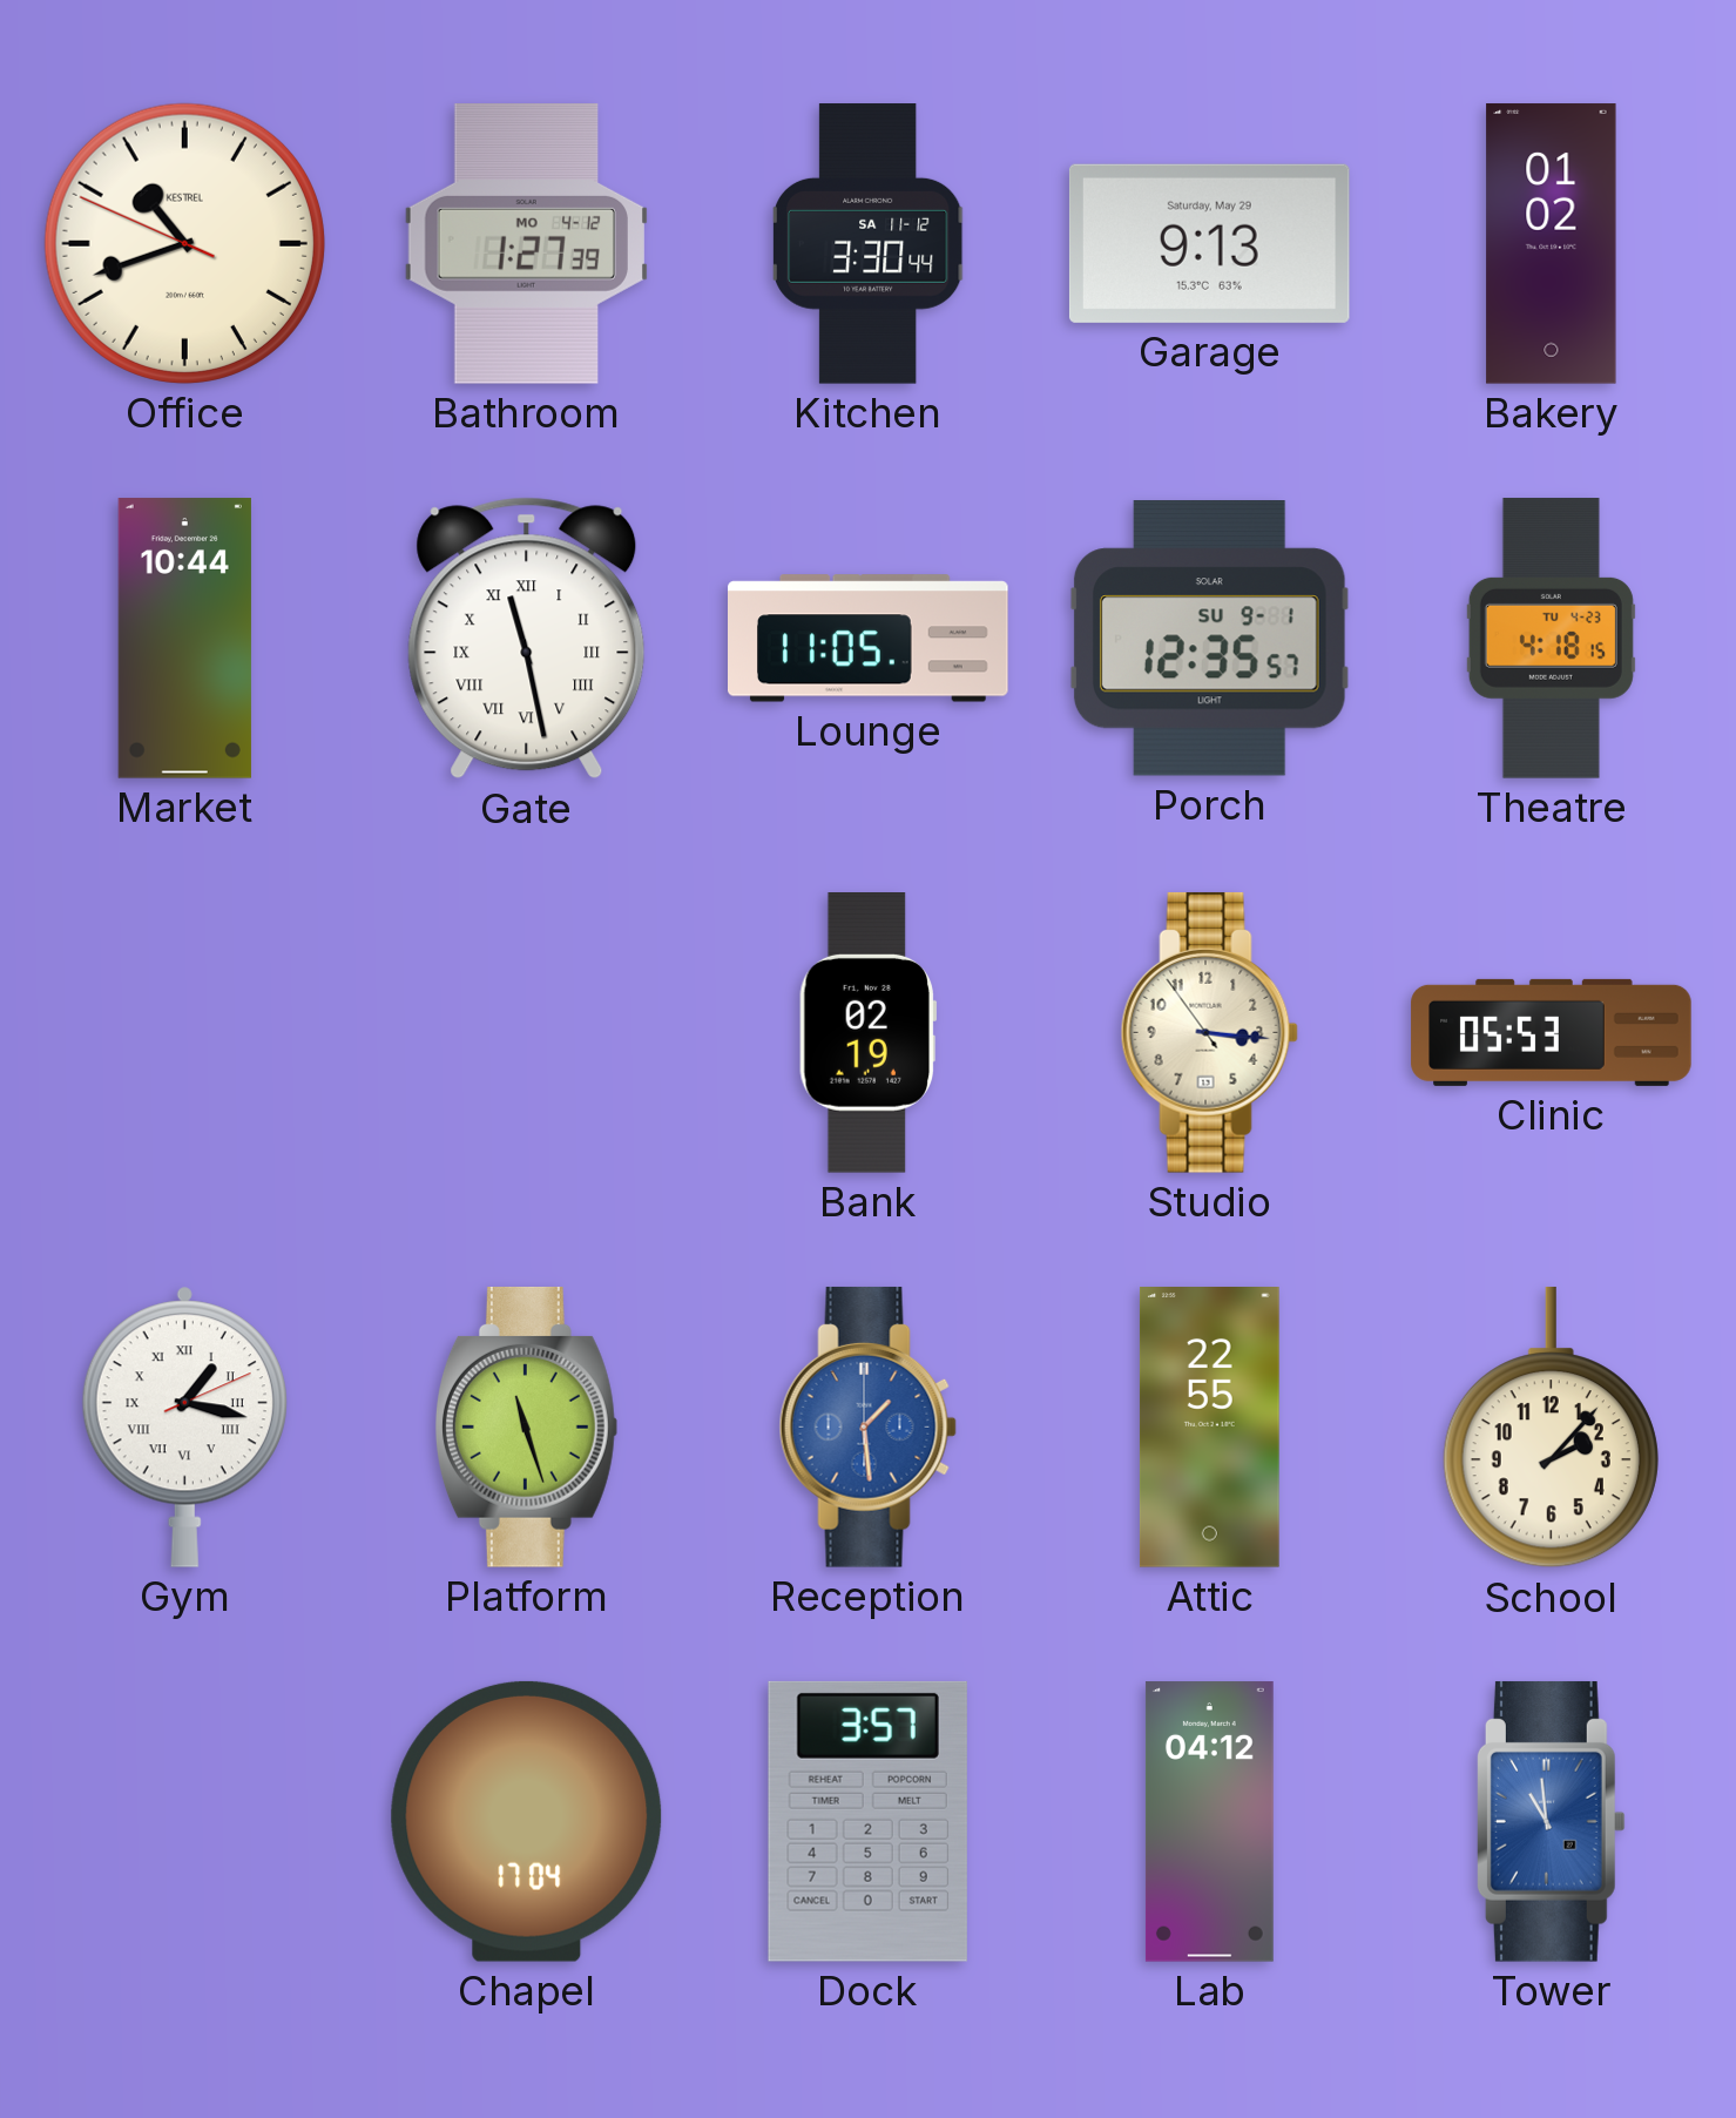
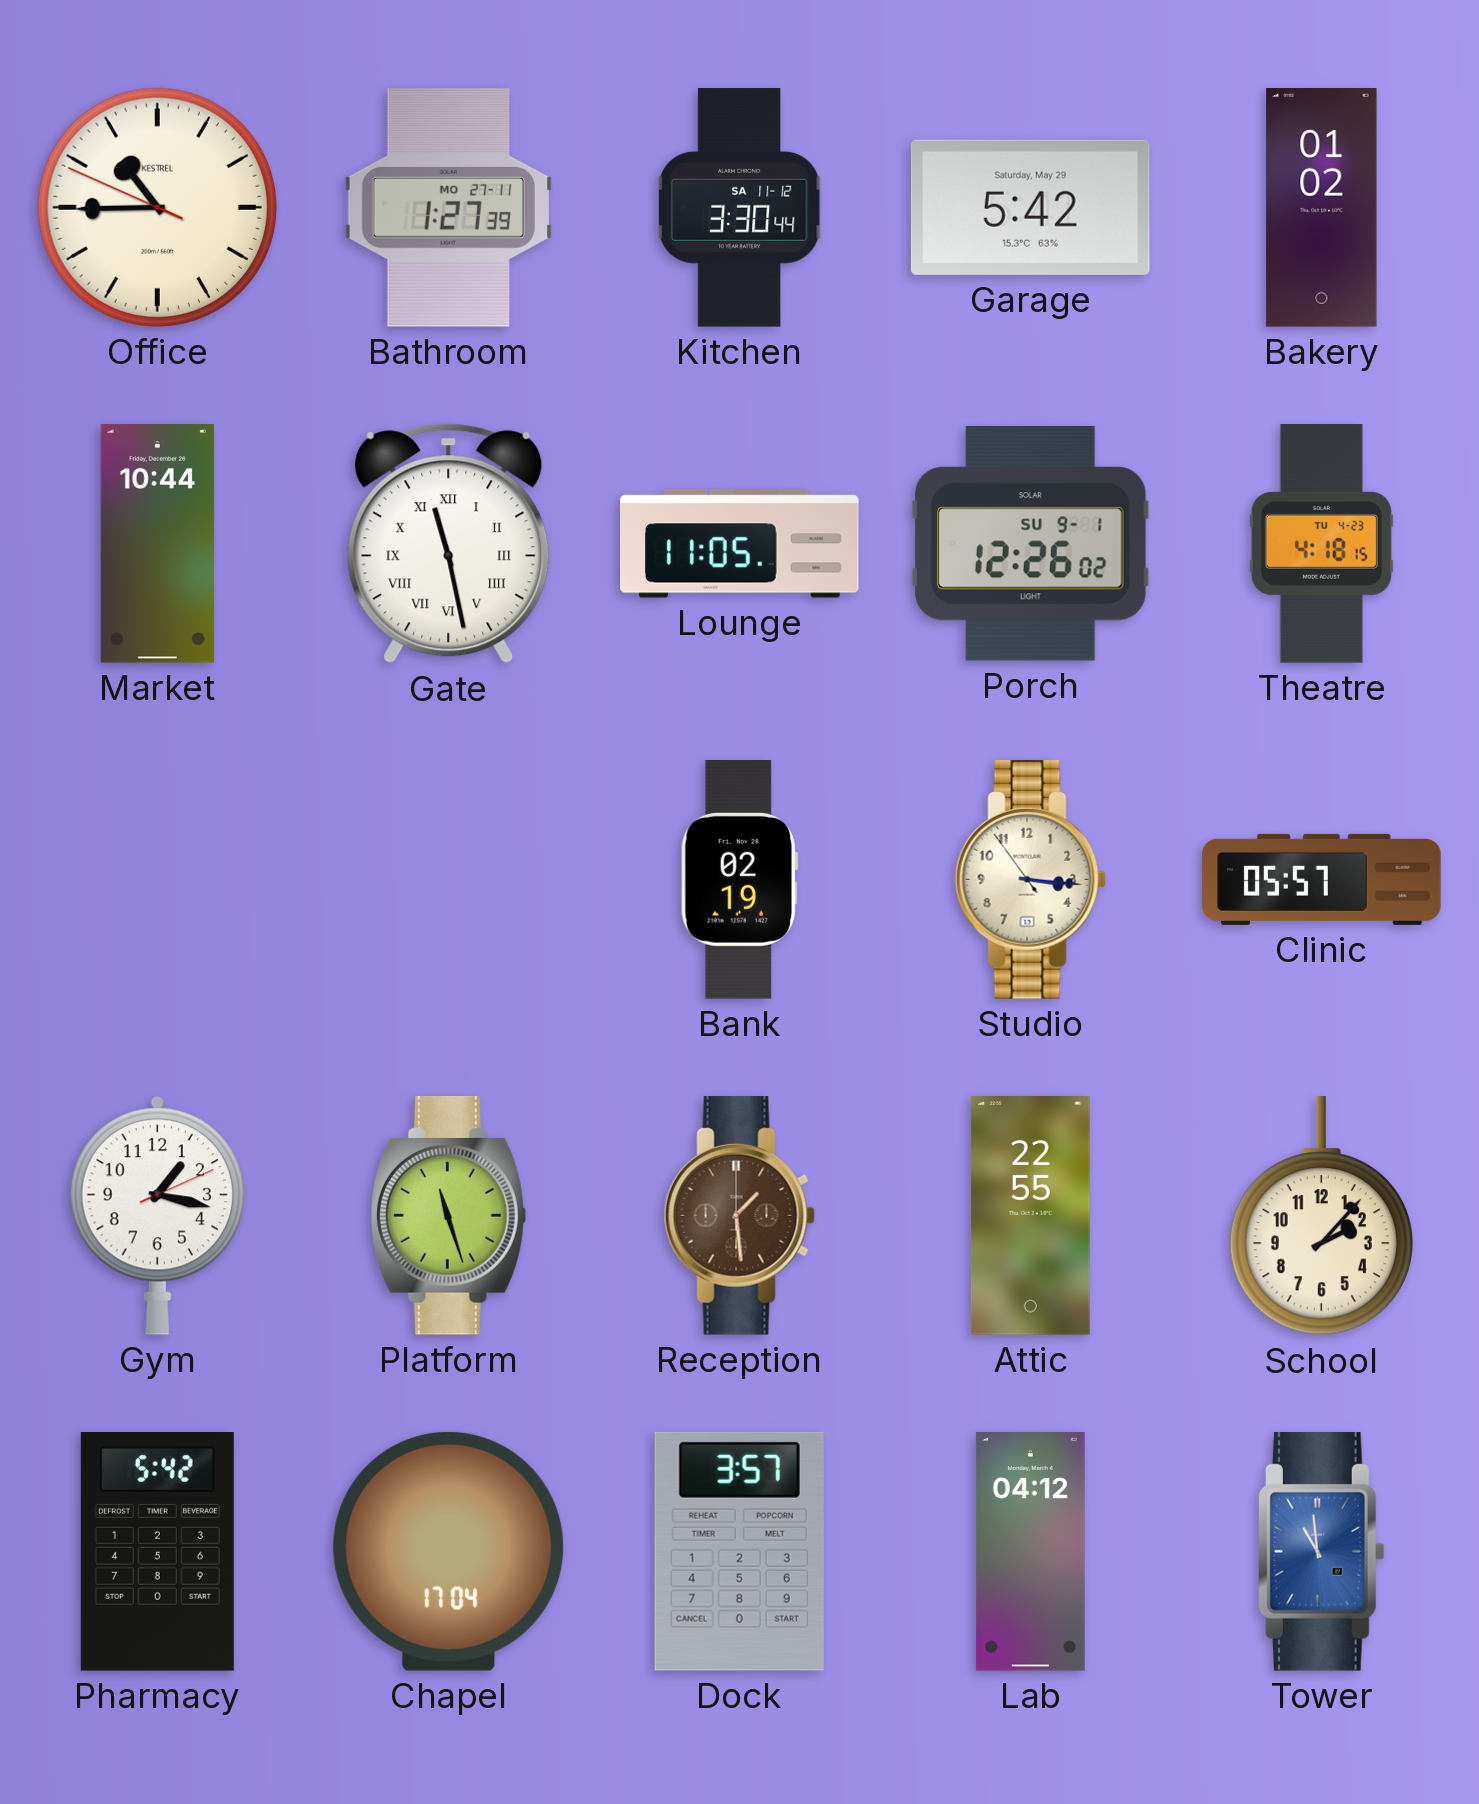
Office: 10:41 -> 10:44 (157, 207)
Bathroom date: MO 4-12 -> MO 27-11 (448, 208)
Garage: 9:13 -> 5:42 (1030, 207)
Porch: 12:35 -> 12:26 (1030, 544)
Clinic: 05:53 -> 05:57 (1322, 879)
Gym numerals: Roman -> Arabic (157, 1215)
Reception dial: blue -> brown (739, 1215)
Pharmacy: none -> 5:42 (157, 1552)
